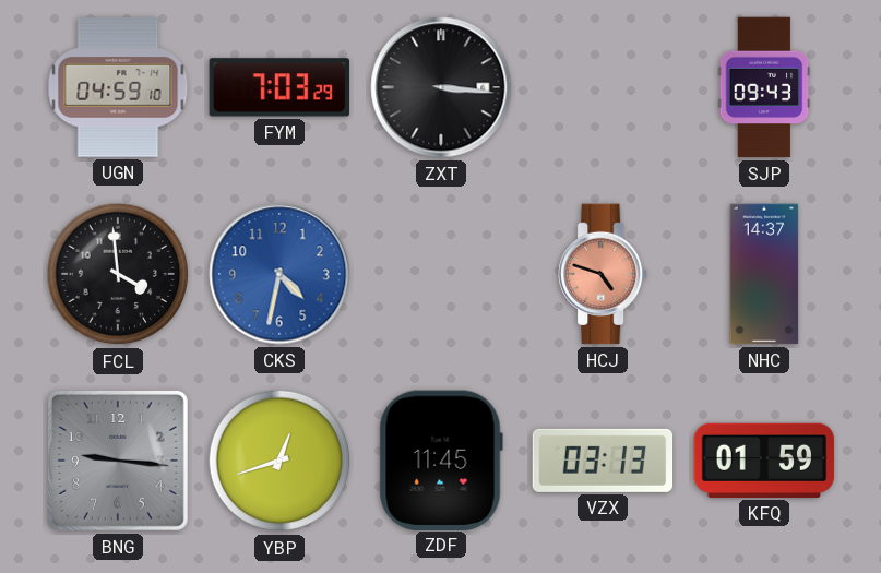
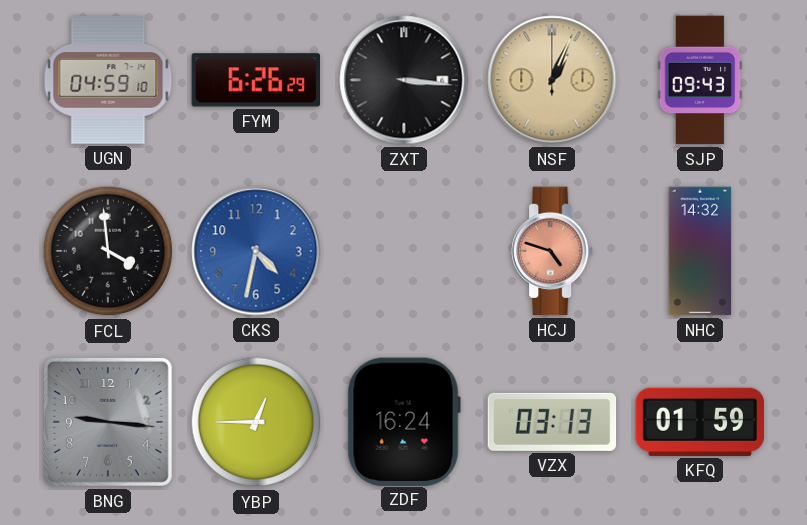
FYM: 7:03 -> 6:26 (255, 80)
NSF: none -> 1:04 (552, 80)
NHC: 14:37 -> 14:32 (700, 251)
YBP: 12:42 -> 12:45 (256, 422)
ZDF: 11:45 -> 16:24 (404, 421)
